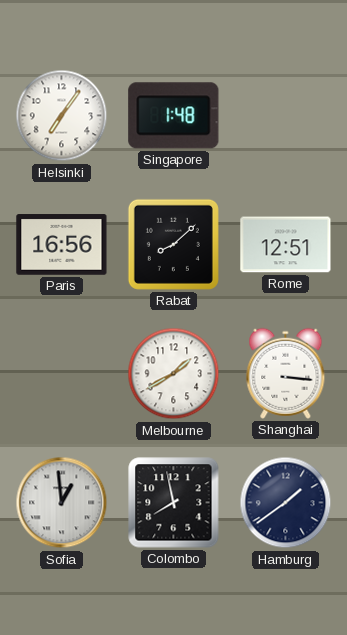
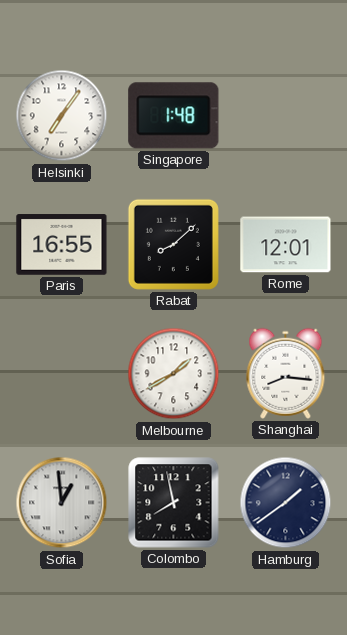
Paris: 16:56 -> 16:55 (62, 245)
Rome: 12:51 -> 12:01 (286, 245)
Shanghai: 3:16 -> 8:16 (286, 373)
